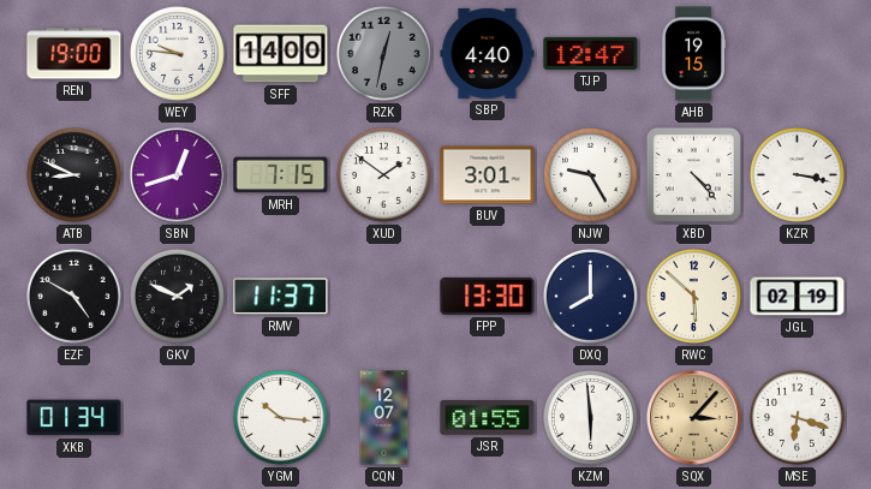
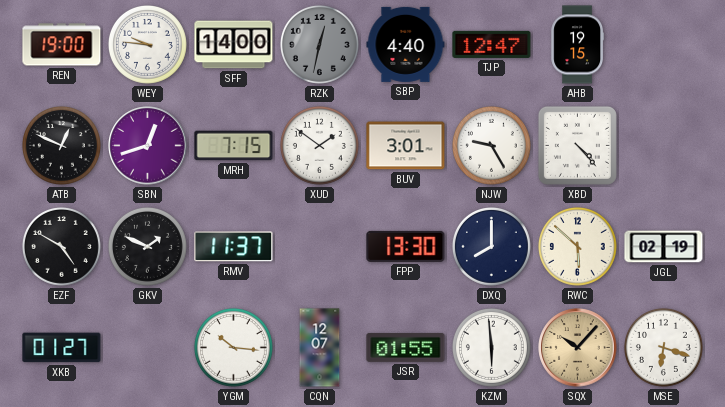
ATB: 8:49 -> 12:49 (61, 145)
KZR: 3:17 -> none (797, 174)
XKB: 01:34 -> 01:27 (62, 348)
SQX: 3:07 -> 10:07 (578, 348)
